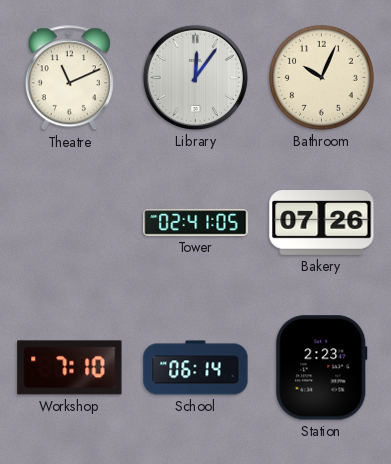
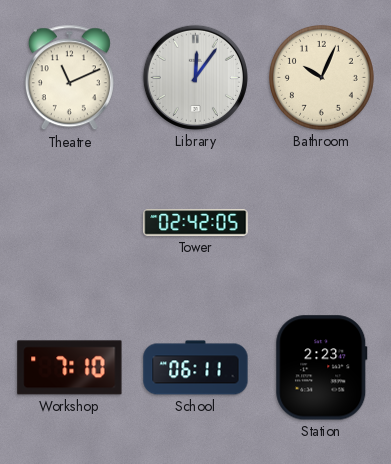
Tower: 02:41 -> 02:42 (196, 223)
Bakery: 07:26 -> none (322, 223)
School: 06:14 -> 06:11 (196, 368)
